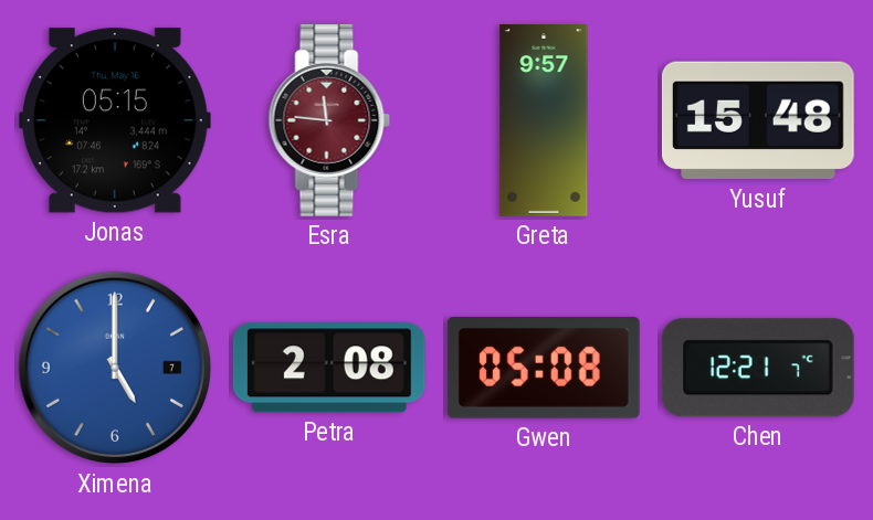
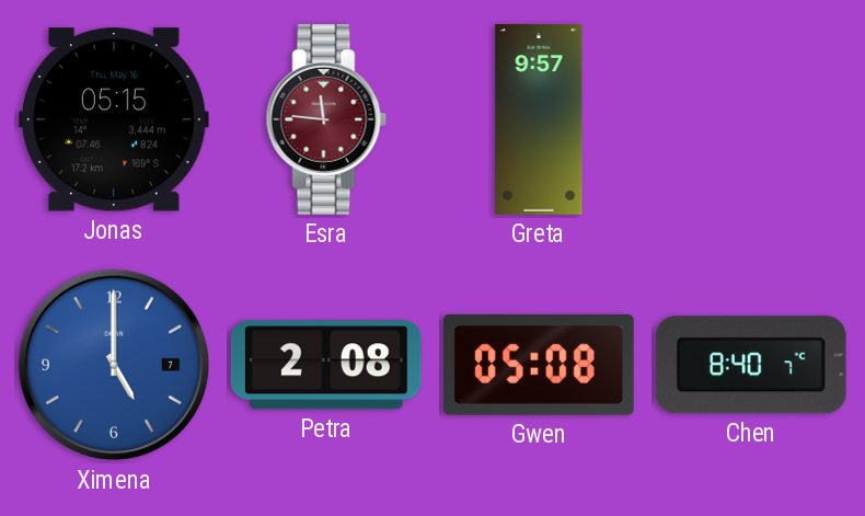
Yusuf: 15:48 -> none (758, 120)
Chen: 12:21 -> 8:40 (751, 365)
